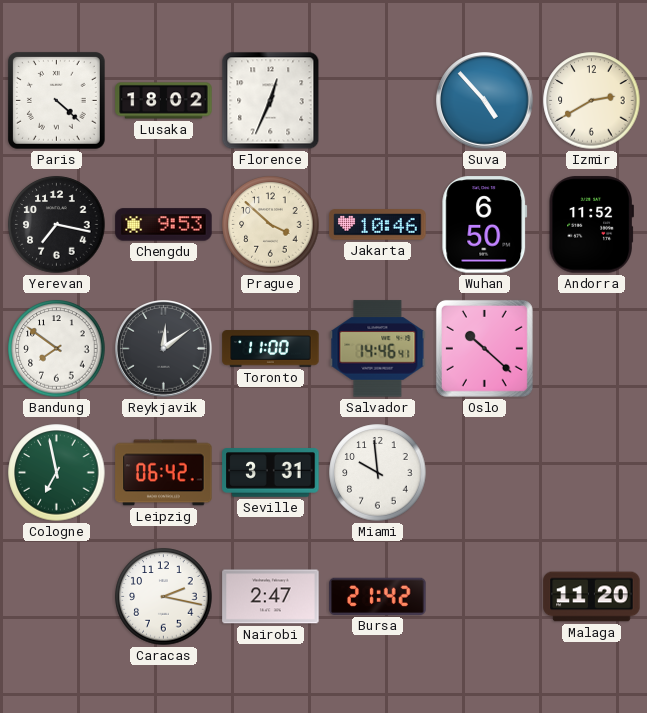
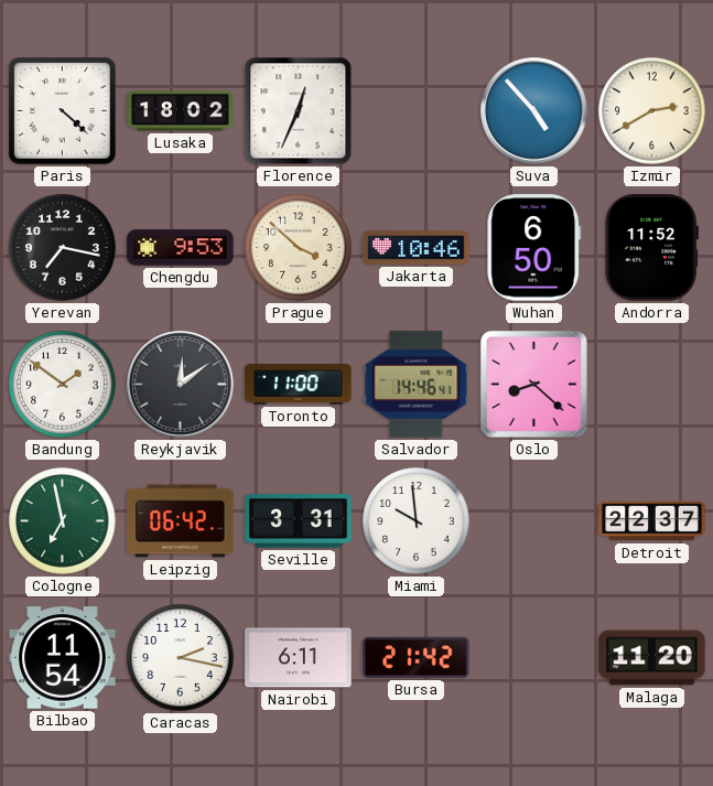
Bandung: 7:51 -> 1:51 (63, 385)
Oslo: 10:22 -> 8:22 (533, 384)
Detroit: none -> 22:37 (652, 521)
Bilbao: none -> 11:54 (63, 658)
Nairobi: 2:47 -> 6:11 (299, 658)
